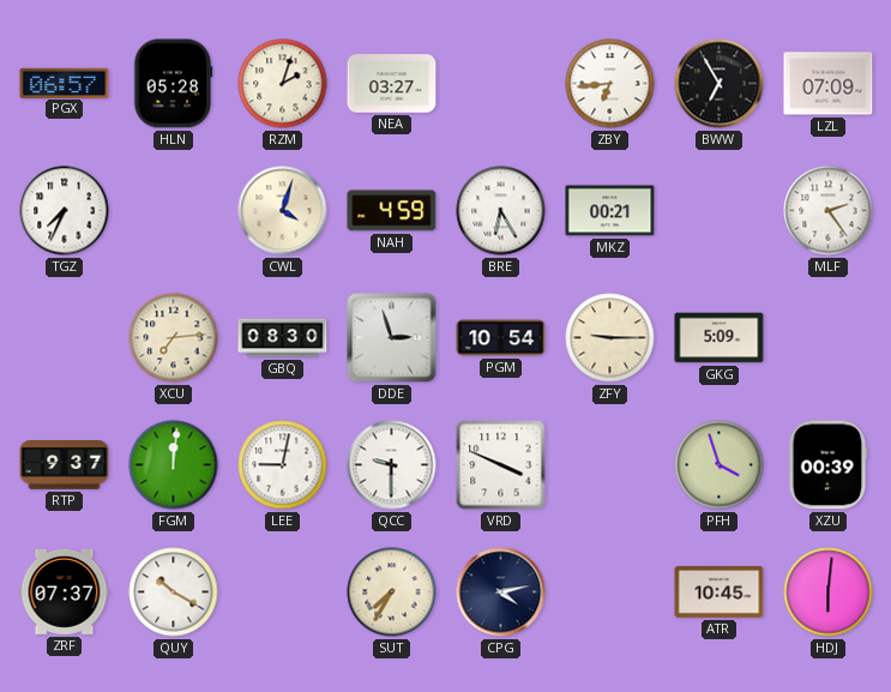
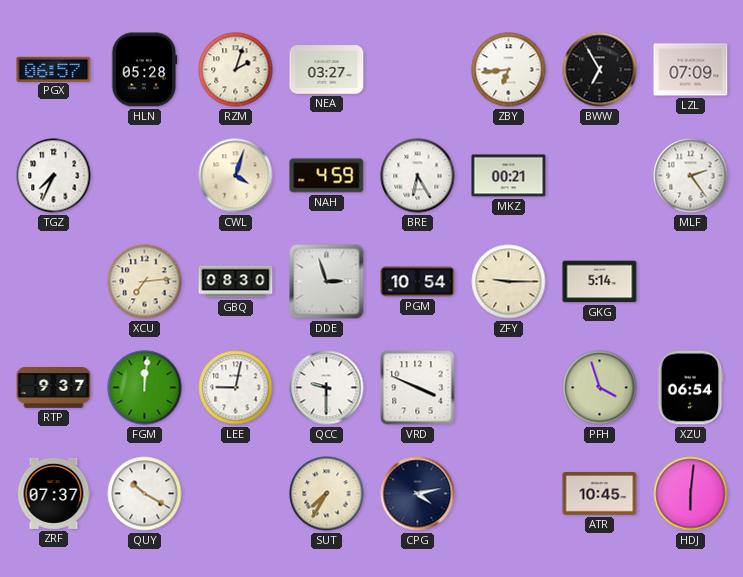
GKG: 5:09 -> 5:14 (600, 282)
XZU: 00:39 -> 06:54 (690, 388)
